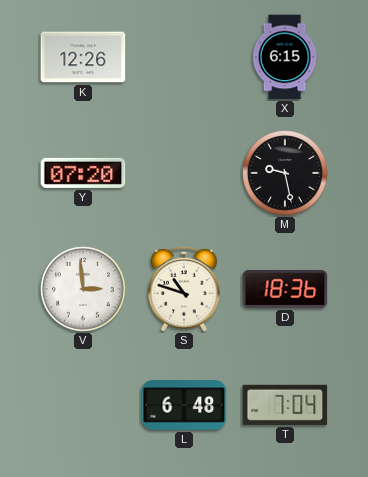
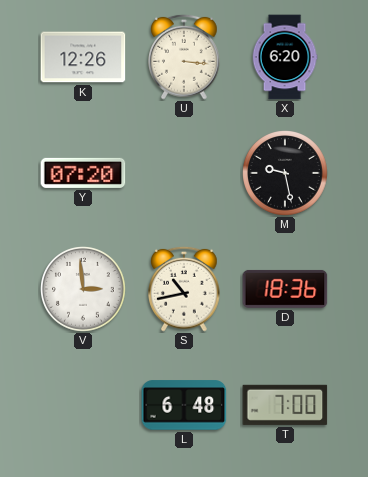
U: none -> 3:16 (185, 57)
X: 6:15 -> 6:20 (285, 57)
S: 10:48 -> 10:43 (185, 289)
T: 7:04 -> 7:00 (285, 405)
